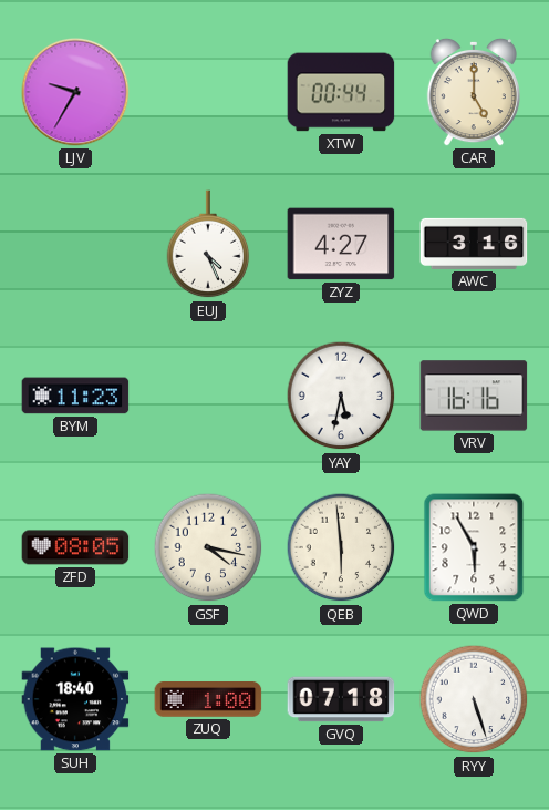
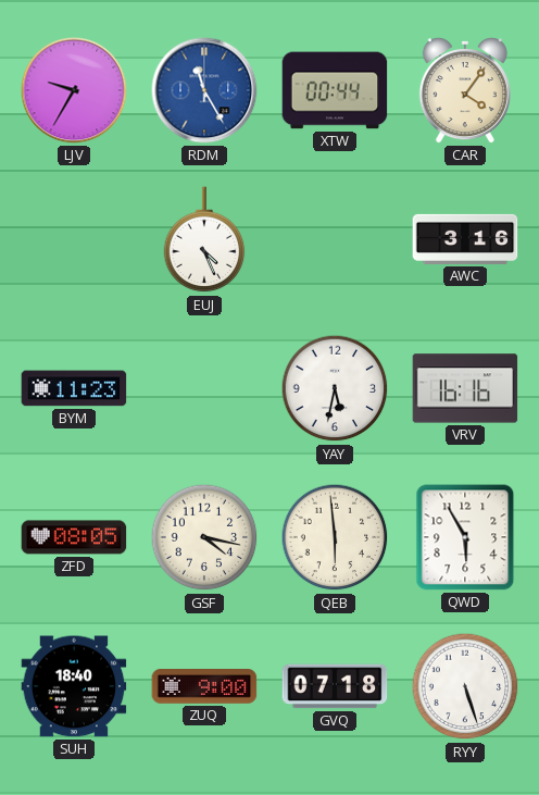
RDM: none -> 11:25 (204, 90)
CAR: 5:00 -> 4:06 (465, 90)
ZYZ: 4:27 -> none (341, 244)
ZUQ: 1:00 -> 9:00 (204, 687)
